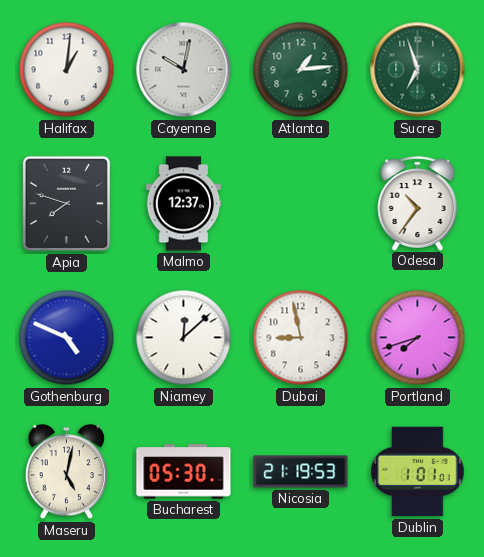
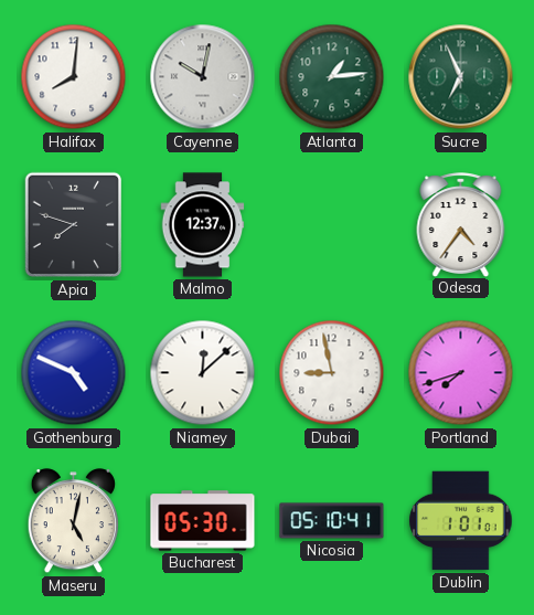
Halifax: 1:01 -> 8:01 (74, 77)
Sucre: 6:57 -> 6:56 (461, 77)
Odesa: 10:36 -> 4:36 (461, 224)
Nicosia: 21:19 -> 05:10 (332, 521)
